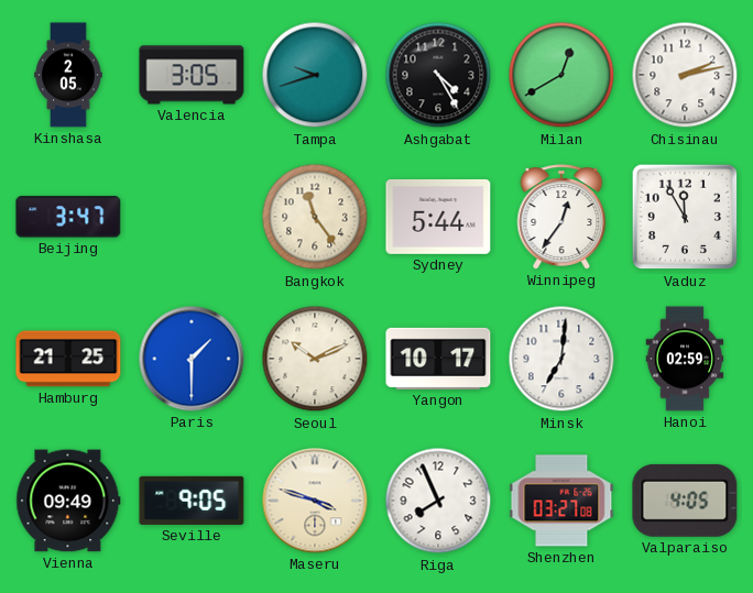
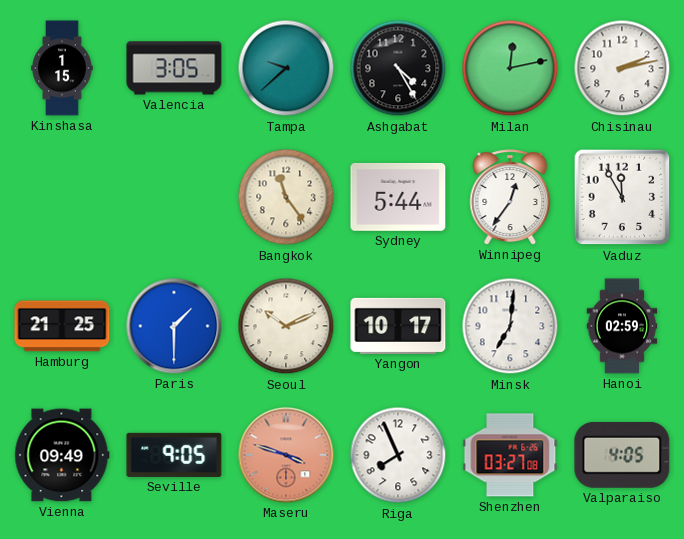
Kinshasa: 2:05 -> 1:15 (62, 68)
Tampa: 9:42 -> 9:38 (286, 68)
Milan: 12:40 -> 12:13 (510, 68)
Beijing: 3:47 -> none (68, 217)
Maseru dial: cream -> salmon (286, 455)
